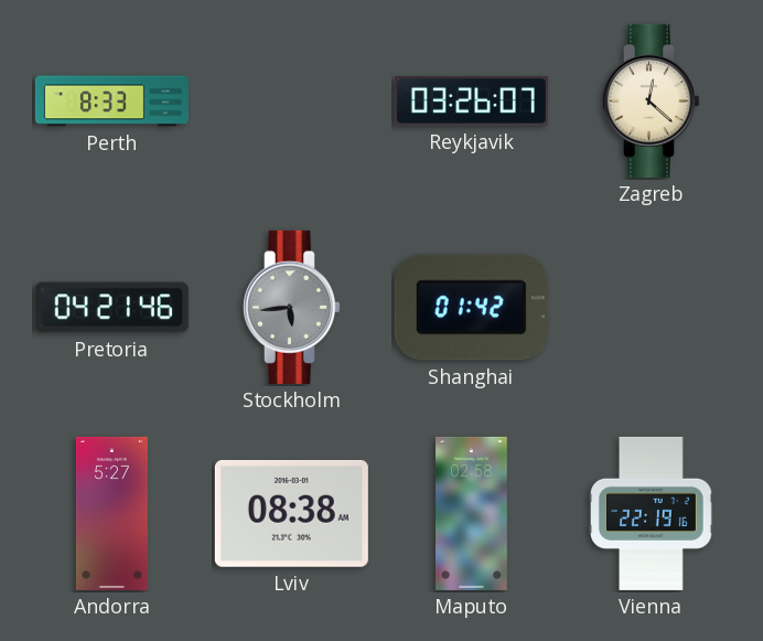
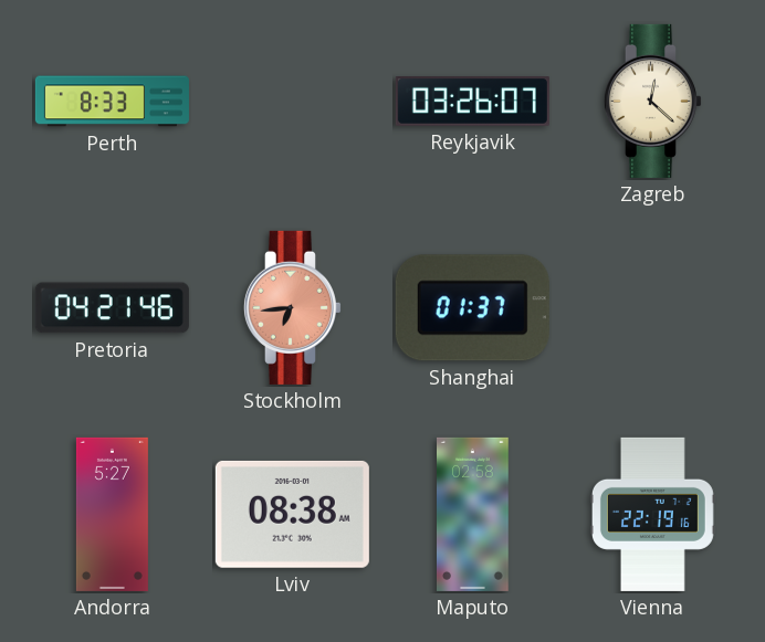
Stockholm: 5:44 -> 6:44 (292, 307)
Stockholm dial: grey -> salmon (292, 307)
Shanghai: 01:42 -> 01:37 (472, 308)
